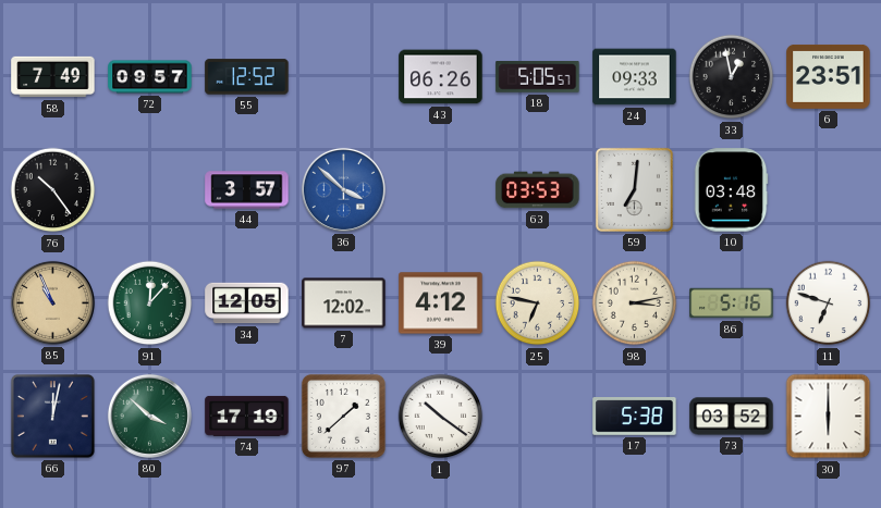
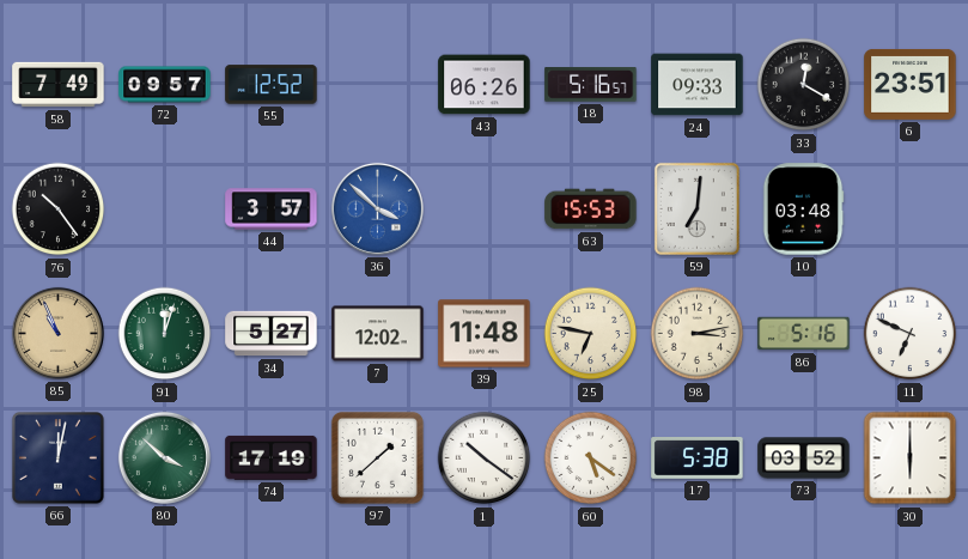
18: 5:05 -> 5:16 (591, 85)
33: 12:58 -> 12:20 (804, 85)
63: 03:53 -> 15:53 (591, 209)
91: 12:07 -> 12:03 (165, 334)
34: 12:05 -> 5:27 (272, 334)
39: 4:12 -> 11:48 (485, 334)
11: 6:48 -> 6:49 (911, 334)
60: none -> 5:21 (591, 458)
